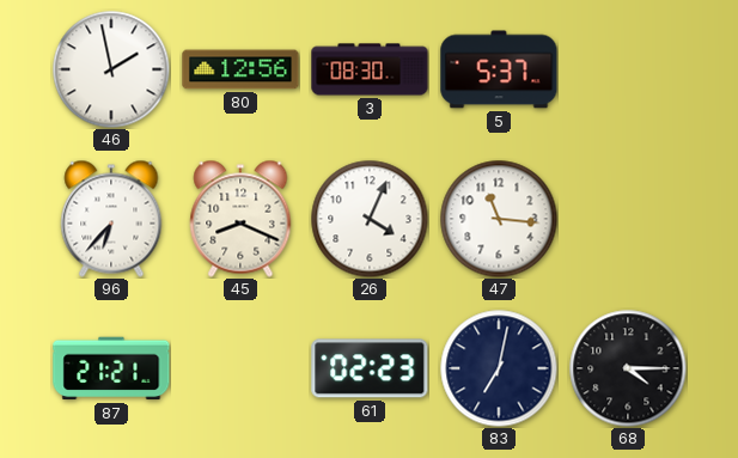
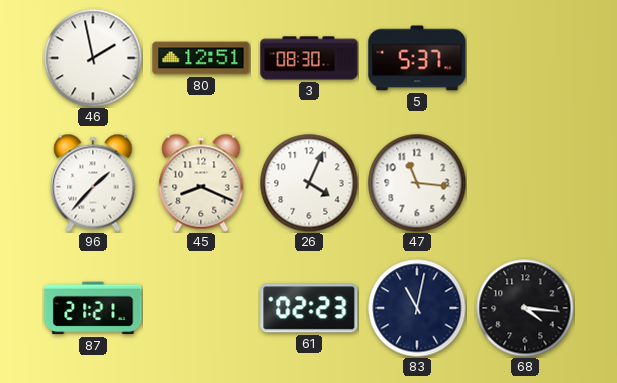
80: 12:56 -> 12:51 (201, 58)
96: 6:37 -> 1:37 (93, 183)
83: 7:02 -> 11:02 (417, 308)
68: 4:15 -> 4:16 (525, 308)
